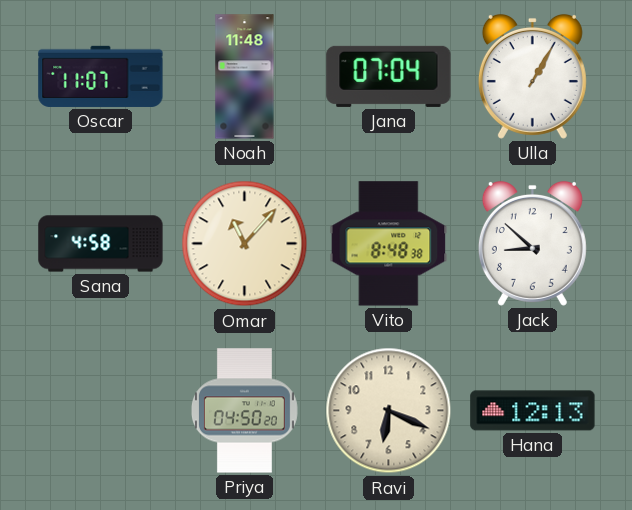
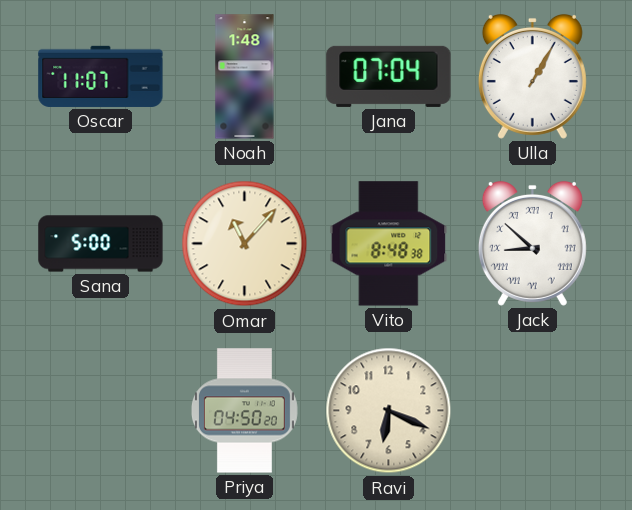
Noah: 11:48 -> 1:48 (245, 77)
Sana: 4:58 -> 5:00 (101, 244)
Jack numerals: Arabic -> Roman (532, 243)
Hana: 12:13 -> none (533, 411)
